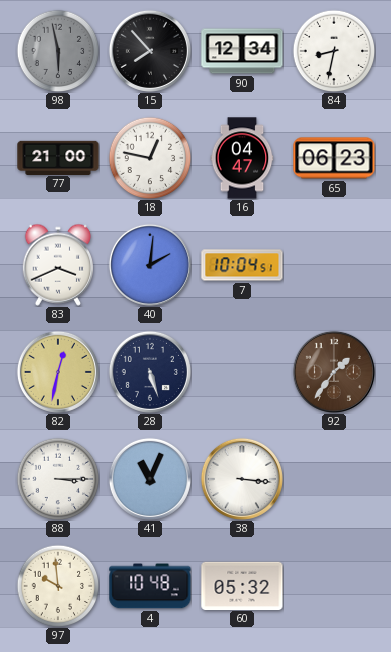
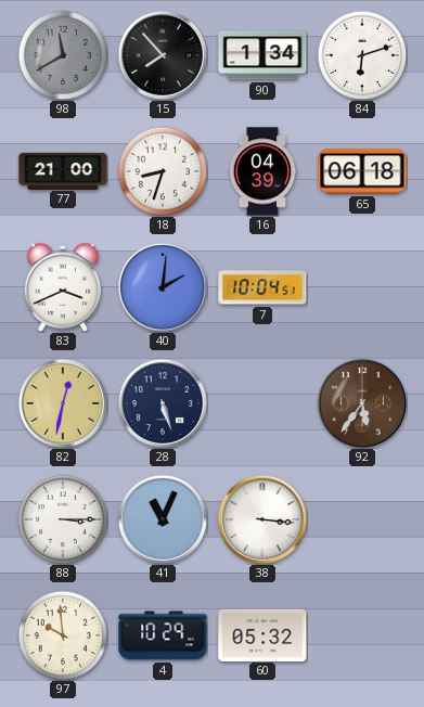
98: 5:58 -> 11:40 (63, 55)
90: 12:34 -> 1:34 (262, 55)
84: 8:32 -> 6:12 (362, 55)
18: 12:47 -> 8:33 (163, 171)
16: 04:47 -> 04:39 (262, 171)
65: 06:23 -> 06:18 (362, 171)
92: 1:36 -> 5:36 (362, 403)
4: 10:48 -> 10:29 (163, 635)
